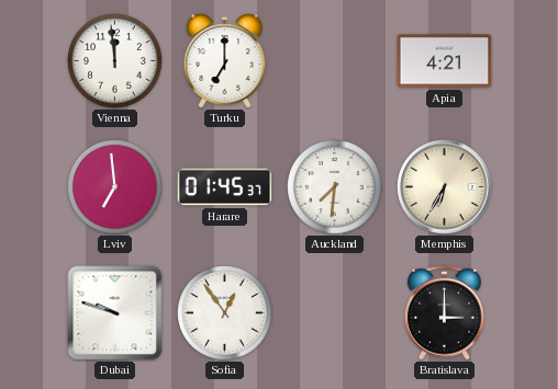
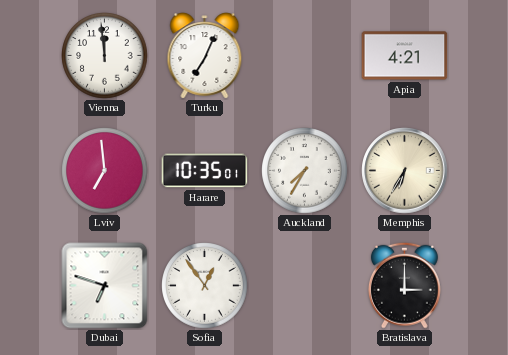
Turku: 7:00 -> 7:04 (205, 56)
Harare: 01:45 -> 10:35 (205, 171)
Auckland: 7:31 -> 7:35 (305, 171)
Dubai: 9:48 -> 6:48 (105, 286)
